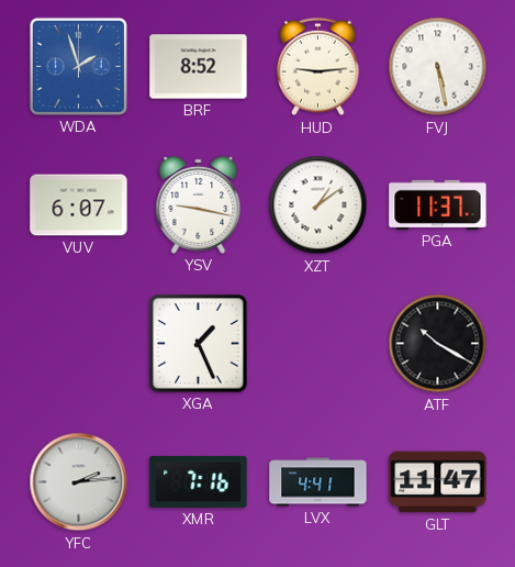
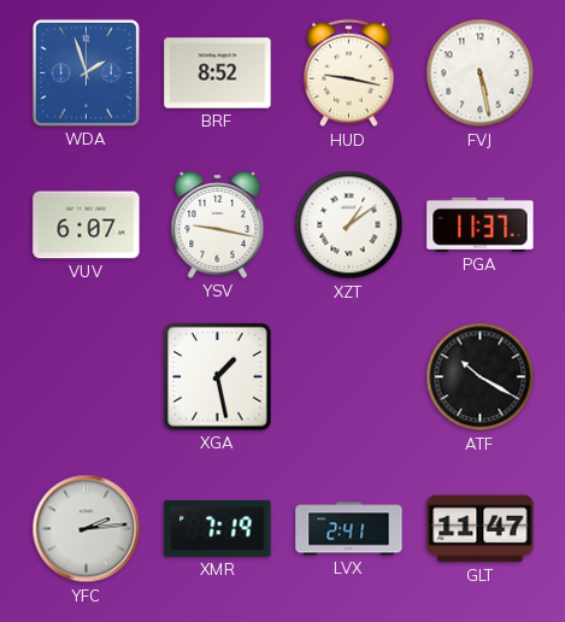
HUD: 9:14 -> 9:17 (349, 74)
XGA: 1:26 -> 1:28 (218, 377)
XMR: 7:16 -> 7:19 (218, 528)
LVX: 4:41 -> 2:41 (349, 529)
